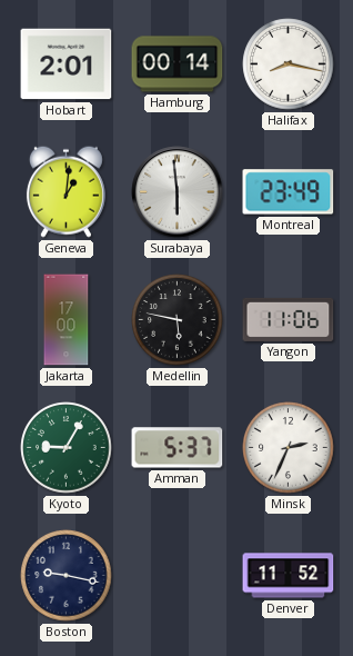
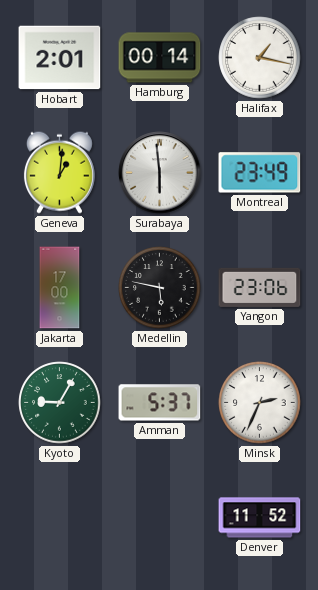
Halifax: 8:17 -> 1:17 (260, 58)
Yangon: 11:06 -> 23:06 (260, 287)
Boston: 9:17 -> none (67, 576)
